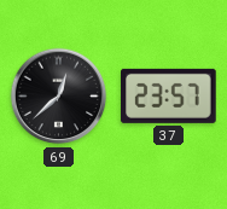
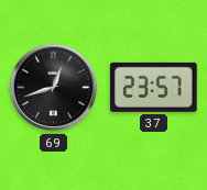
69: 12:38 -> 12:42 (54, 88)
